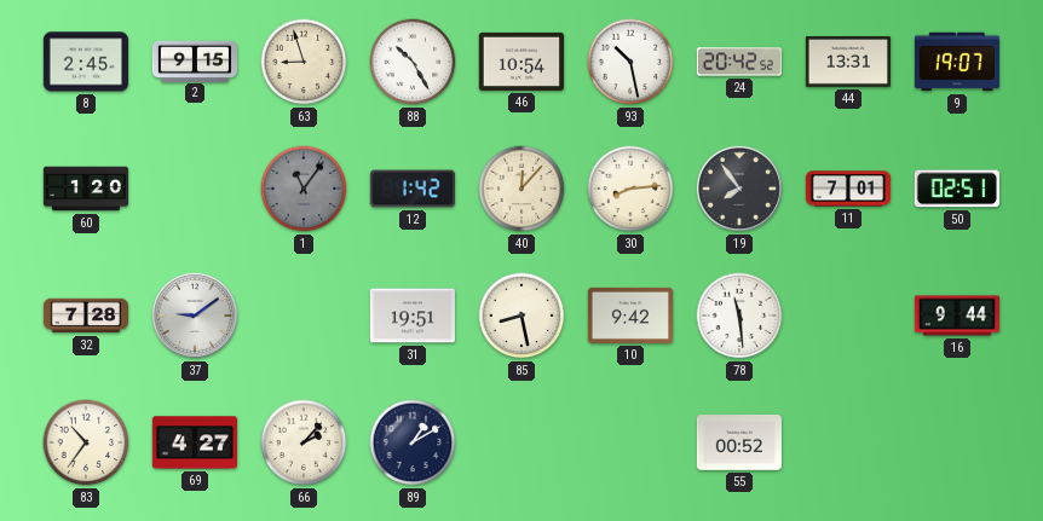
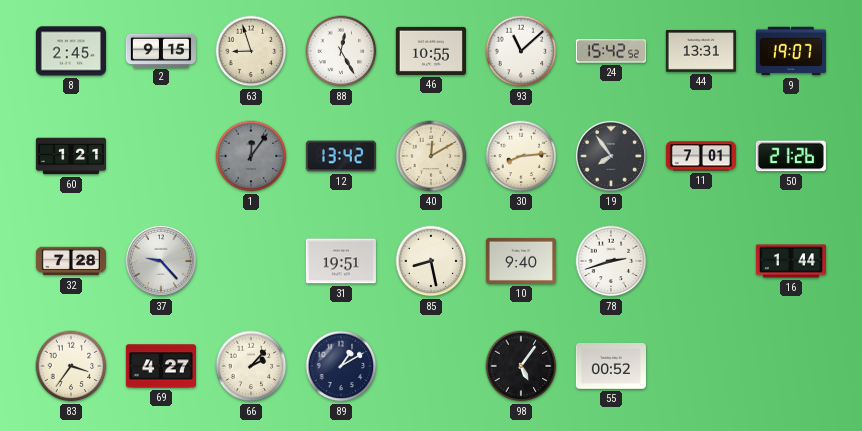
88: 10:25 -> 12:25 (341, 51)
46: 10:54 -> 10:55 (431, 51)
93: 10:28 -> 11:08 (521, 51)
24: 20:42 -> 15:42 (611, 51)
60: 1:20 -> 1:21 (70, 156)
1: 11:06 -> 12:06 (251, 156)
12: 1:42 -> 13:42 (341, 156)
40: 12:07 -> 12:10 (431, 156)
50: 02:51 -> 21:26 (791, 156)
37: 9:09 -> 9:23 (161, 261)
10: 9:42 -> 9:40 (521, 261)
78: 11:29 -> 2:42 (611, 261)
16: 9:44 -> 1:44 (790, 261)
83: 10:36 -> 3:36 (71, 366)
98: none -> 5:06 (521, 366)
